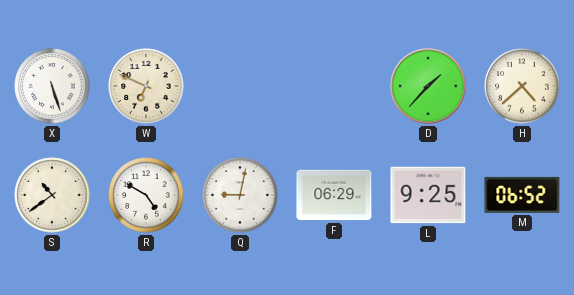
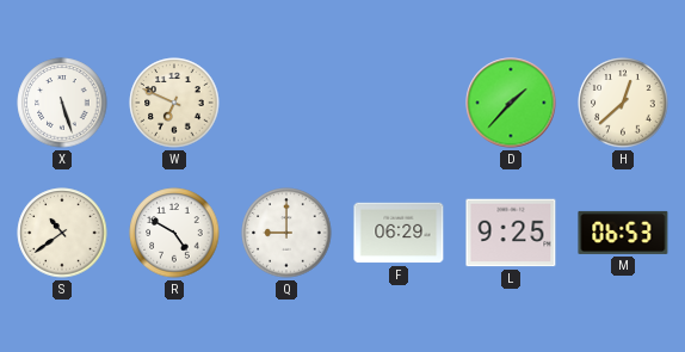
H: 4:38 -> 12:38 (623, 103)
Q: 9:02 -> 9:00 (286, 233)
M: 06:52 -> 06:53 (623, 233)
